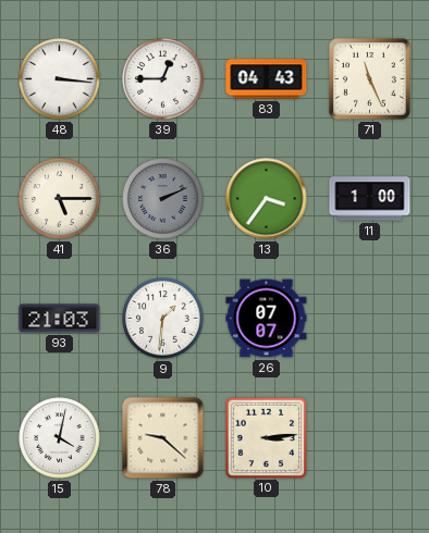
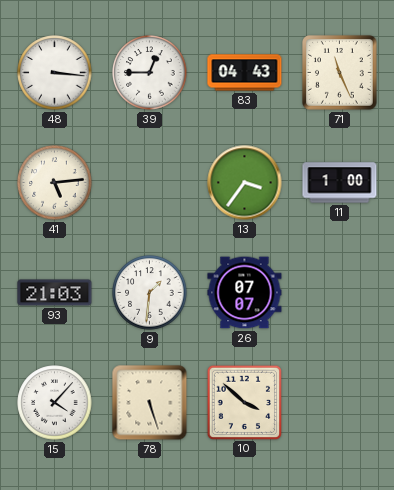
41: 5:15 -> 5:14 (55, 183)
36: 2:11 -> none (163, 199)
15: 4:02 -> 4:07 (55, 403)
78: 9:22 -> 5:27 (150, 403)
10: 3:14 -> 3:52 (244, 402)
